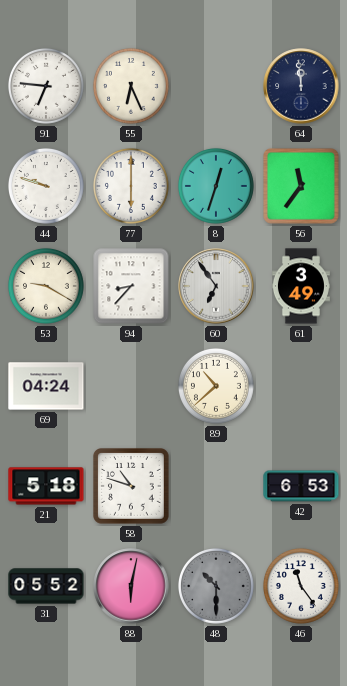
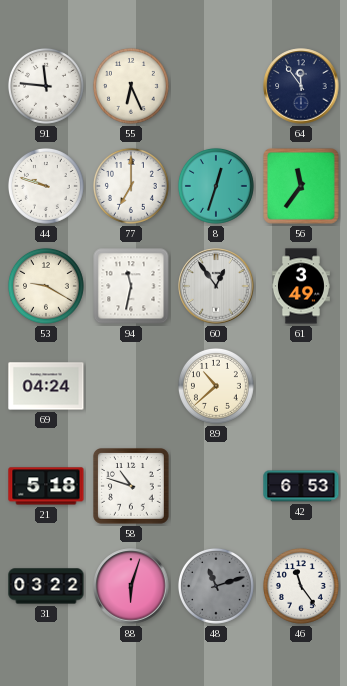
91: 6:46 -> 11:46 (46, 86)
64: 11:59 -> 11:54 (301, 86)
77: 6:00 -> 7:00 (131, 186)
94: 8:37 -> 11:32 (131, 286)
60: 6:54 -> 12:54 (216, 286)
31: 05:52 -> 03:22 (46, 586)
88: 6:02 -> 6:03 (131, 586)
48: 10:30 -> 11:12 (216, 586)
